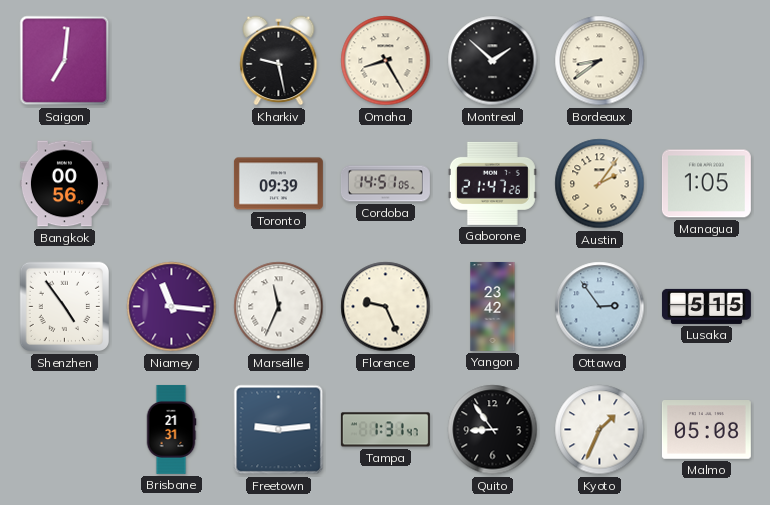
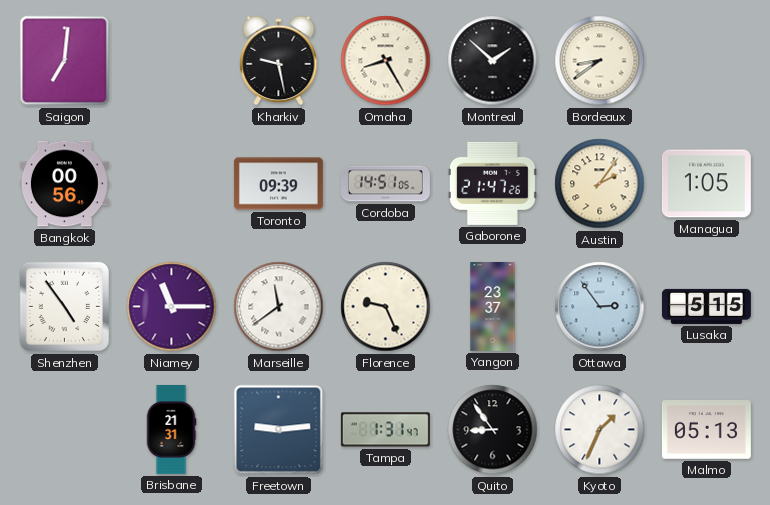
Niamey: 11:16 -> 11:15 (172, 307)
Marseille: 11:34 -> 11:39 (279, 307)
Yangon: 23:42 -> 23:37 (493, 306)
Malmo: 05:08 -> 05:13 (706, 430)
